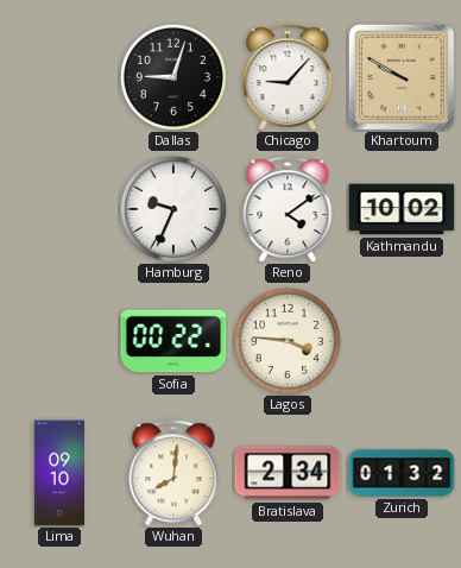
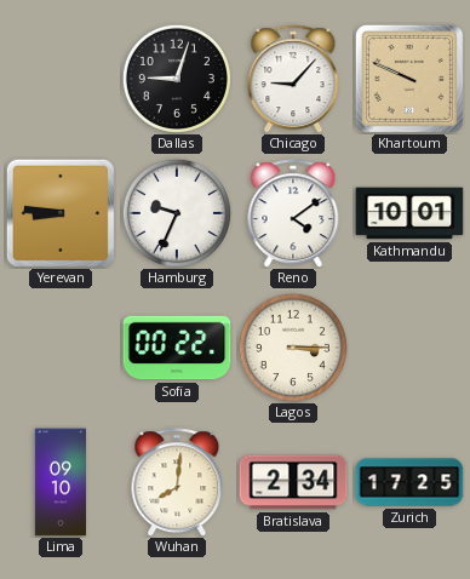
Khartoum: 9:50 -> 9:49 (409, 79)
Yerevan: none -> 8:46 (61, 213)
Kathmandu: 10:02 -> 10:01 (409, 213)
Lagos: 3:46 -> 3:15 (293, 348)
Zurich: 01:32 -> 17:25 (409, 482)
